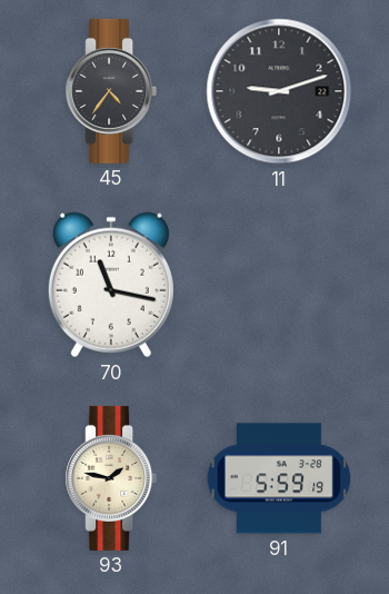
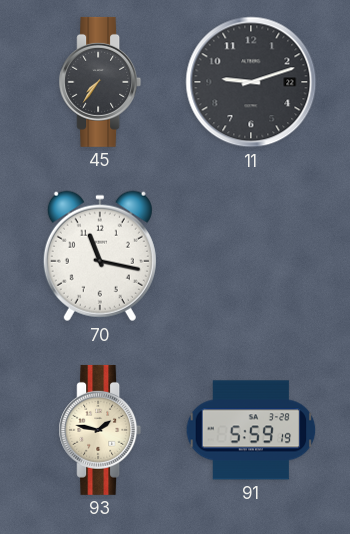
45: 4:36 -> 7:36 (100, 82)
